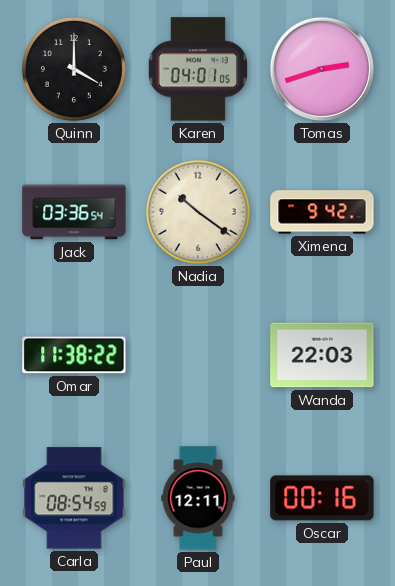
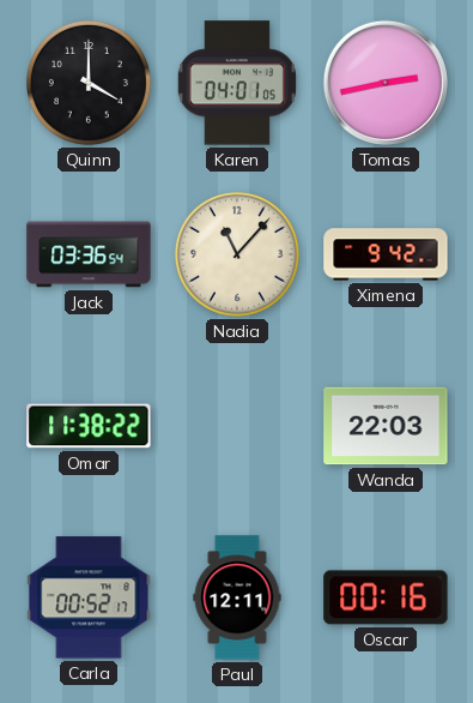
Tomas: 2:42 -> 2:43 (386, 83)
Nadia: 10:21 -> 11:07 (237, 254)
Carla: 08:54 -> 00:52 (89, 597)
